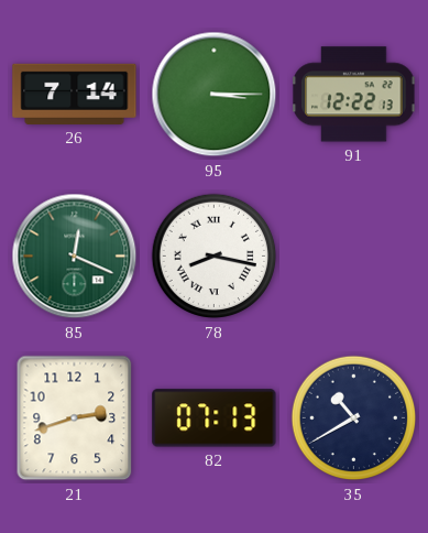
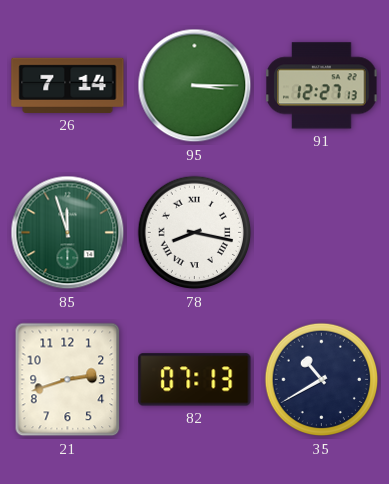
91: 12:22 -> 12:27 (322, 86)
85: 12:19 -> 11:57 (68, 233)
